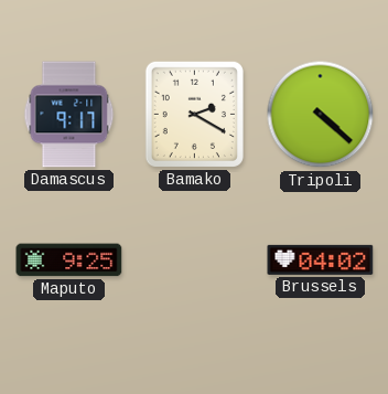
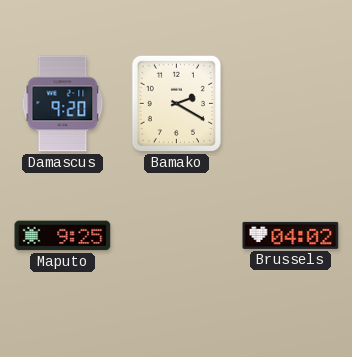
Damascus: 9:17 -> 9:20 (63, 104)
Tripoli: 4:22 -> none (321, 115)
